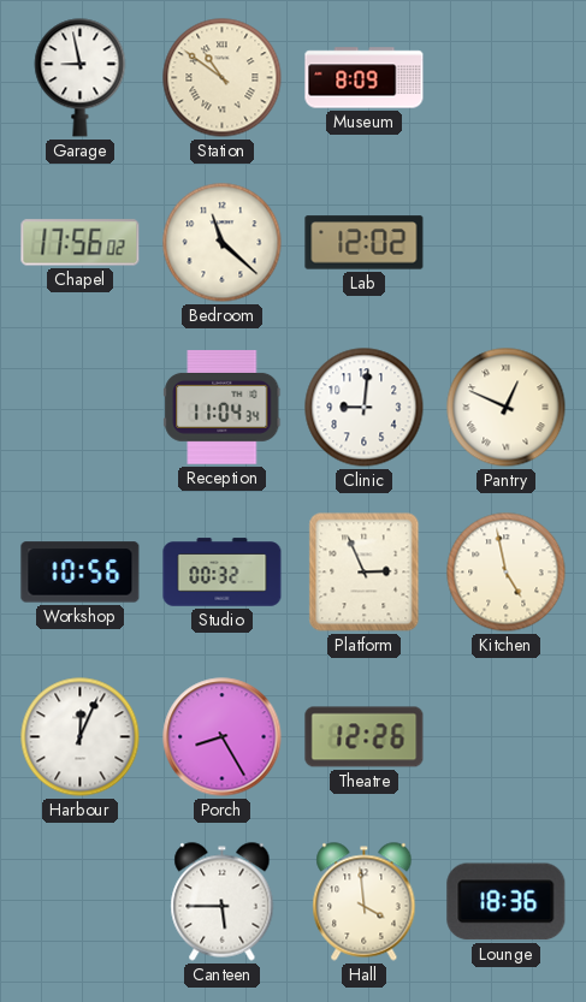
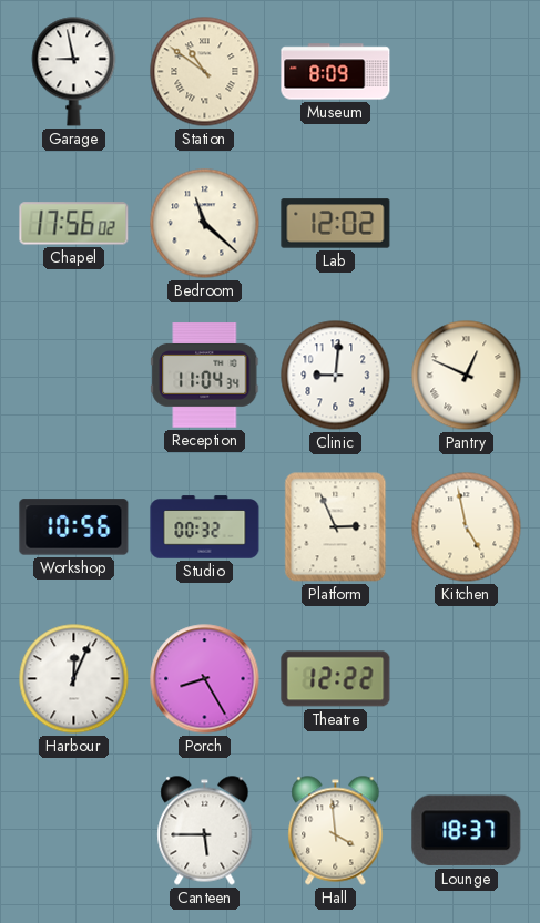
Theatre: 12:26 -> 12:22 (336, 679)
Lounge: 18:36 -> 18:37 (467, 831)
